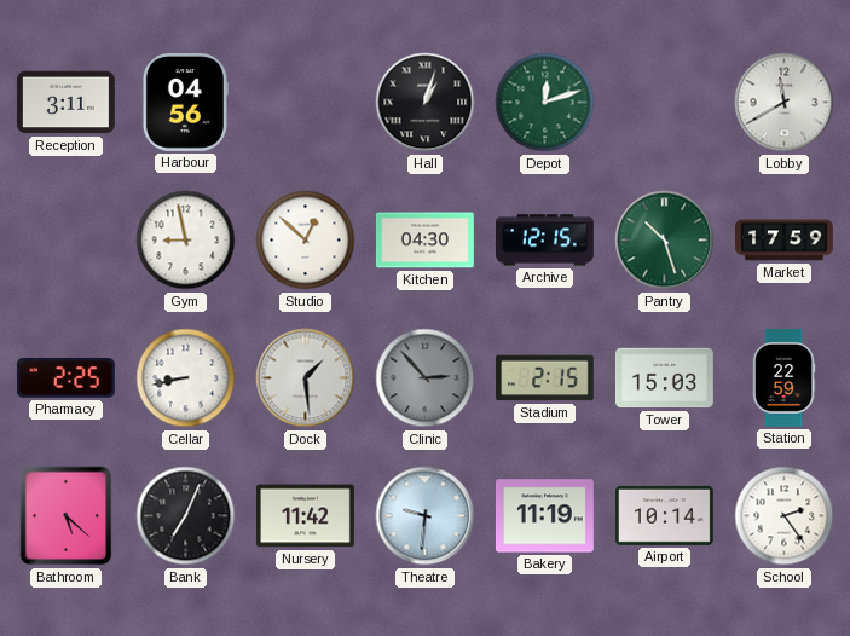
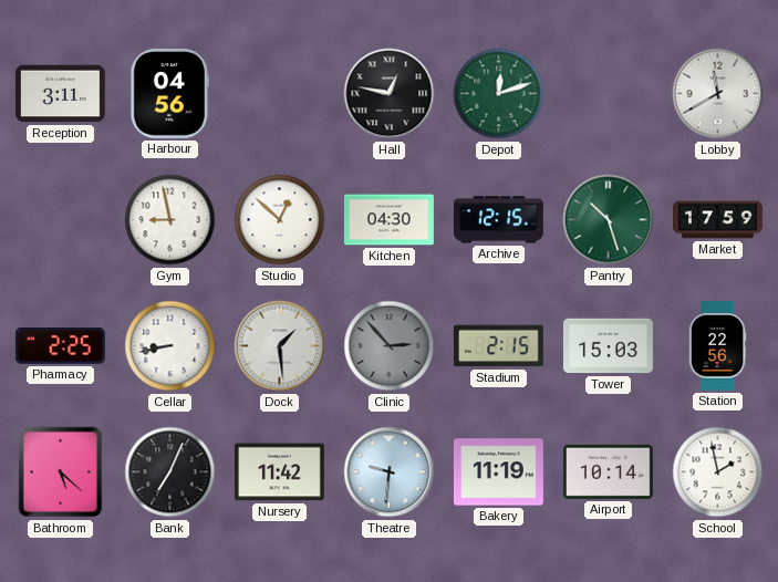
Hall: 1:03 -> 12:47 (390, 94)
Station: 22:59 -> 22:56 (717, 346)
School: 2:24 -> 1:58 (718, 472)
